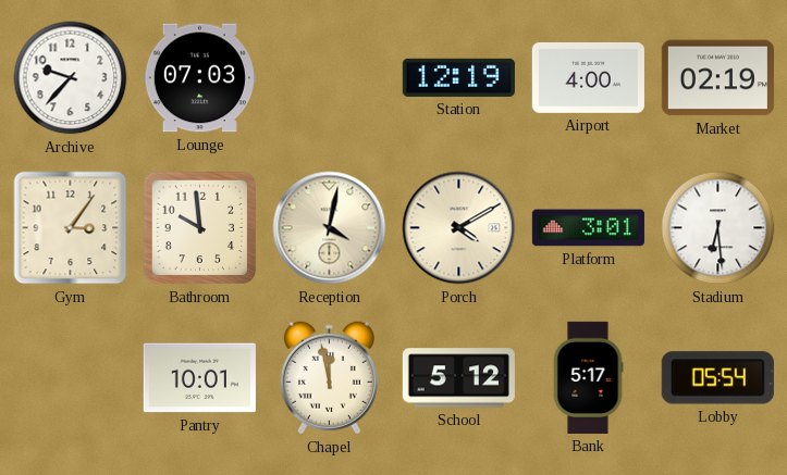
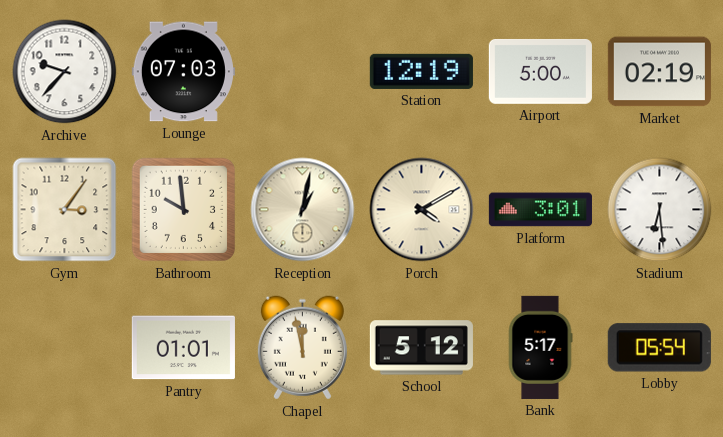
Airport: 4:00 -> 5:00 (540, 71)
Reception: 4:02 -> 1:02 (303, 210)
Pantry: 10:01 -> 01:01 (183, 348)
